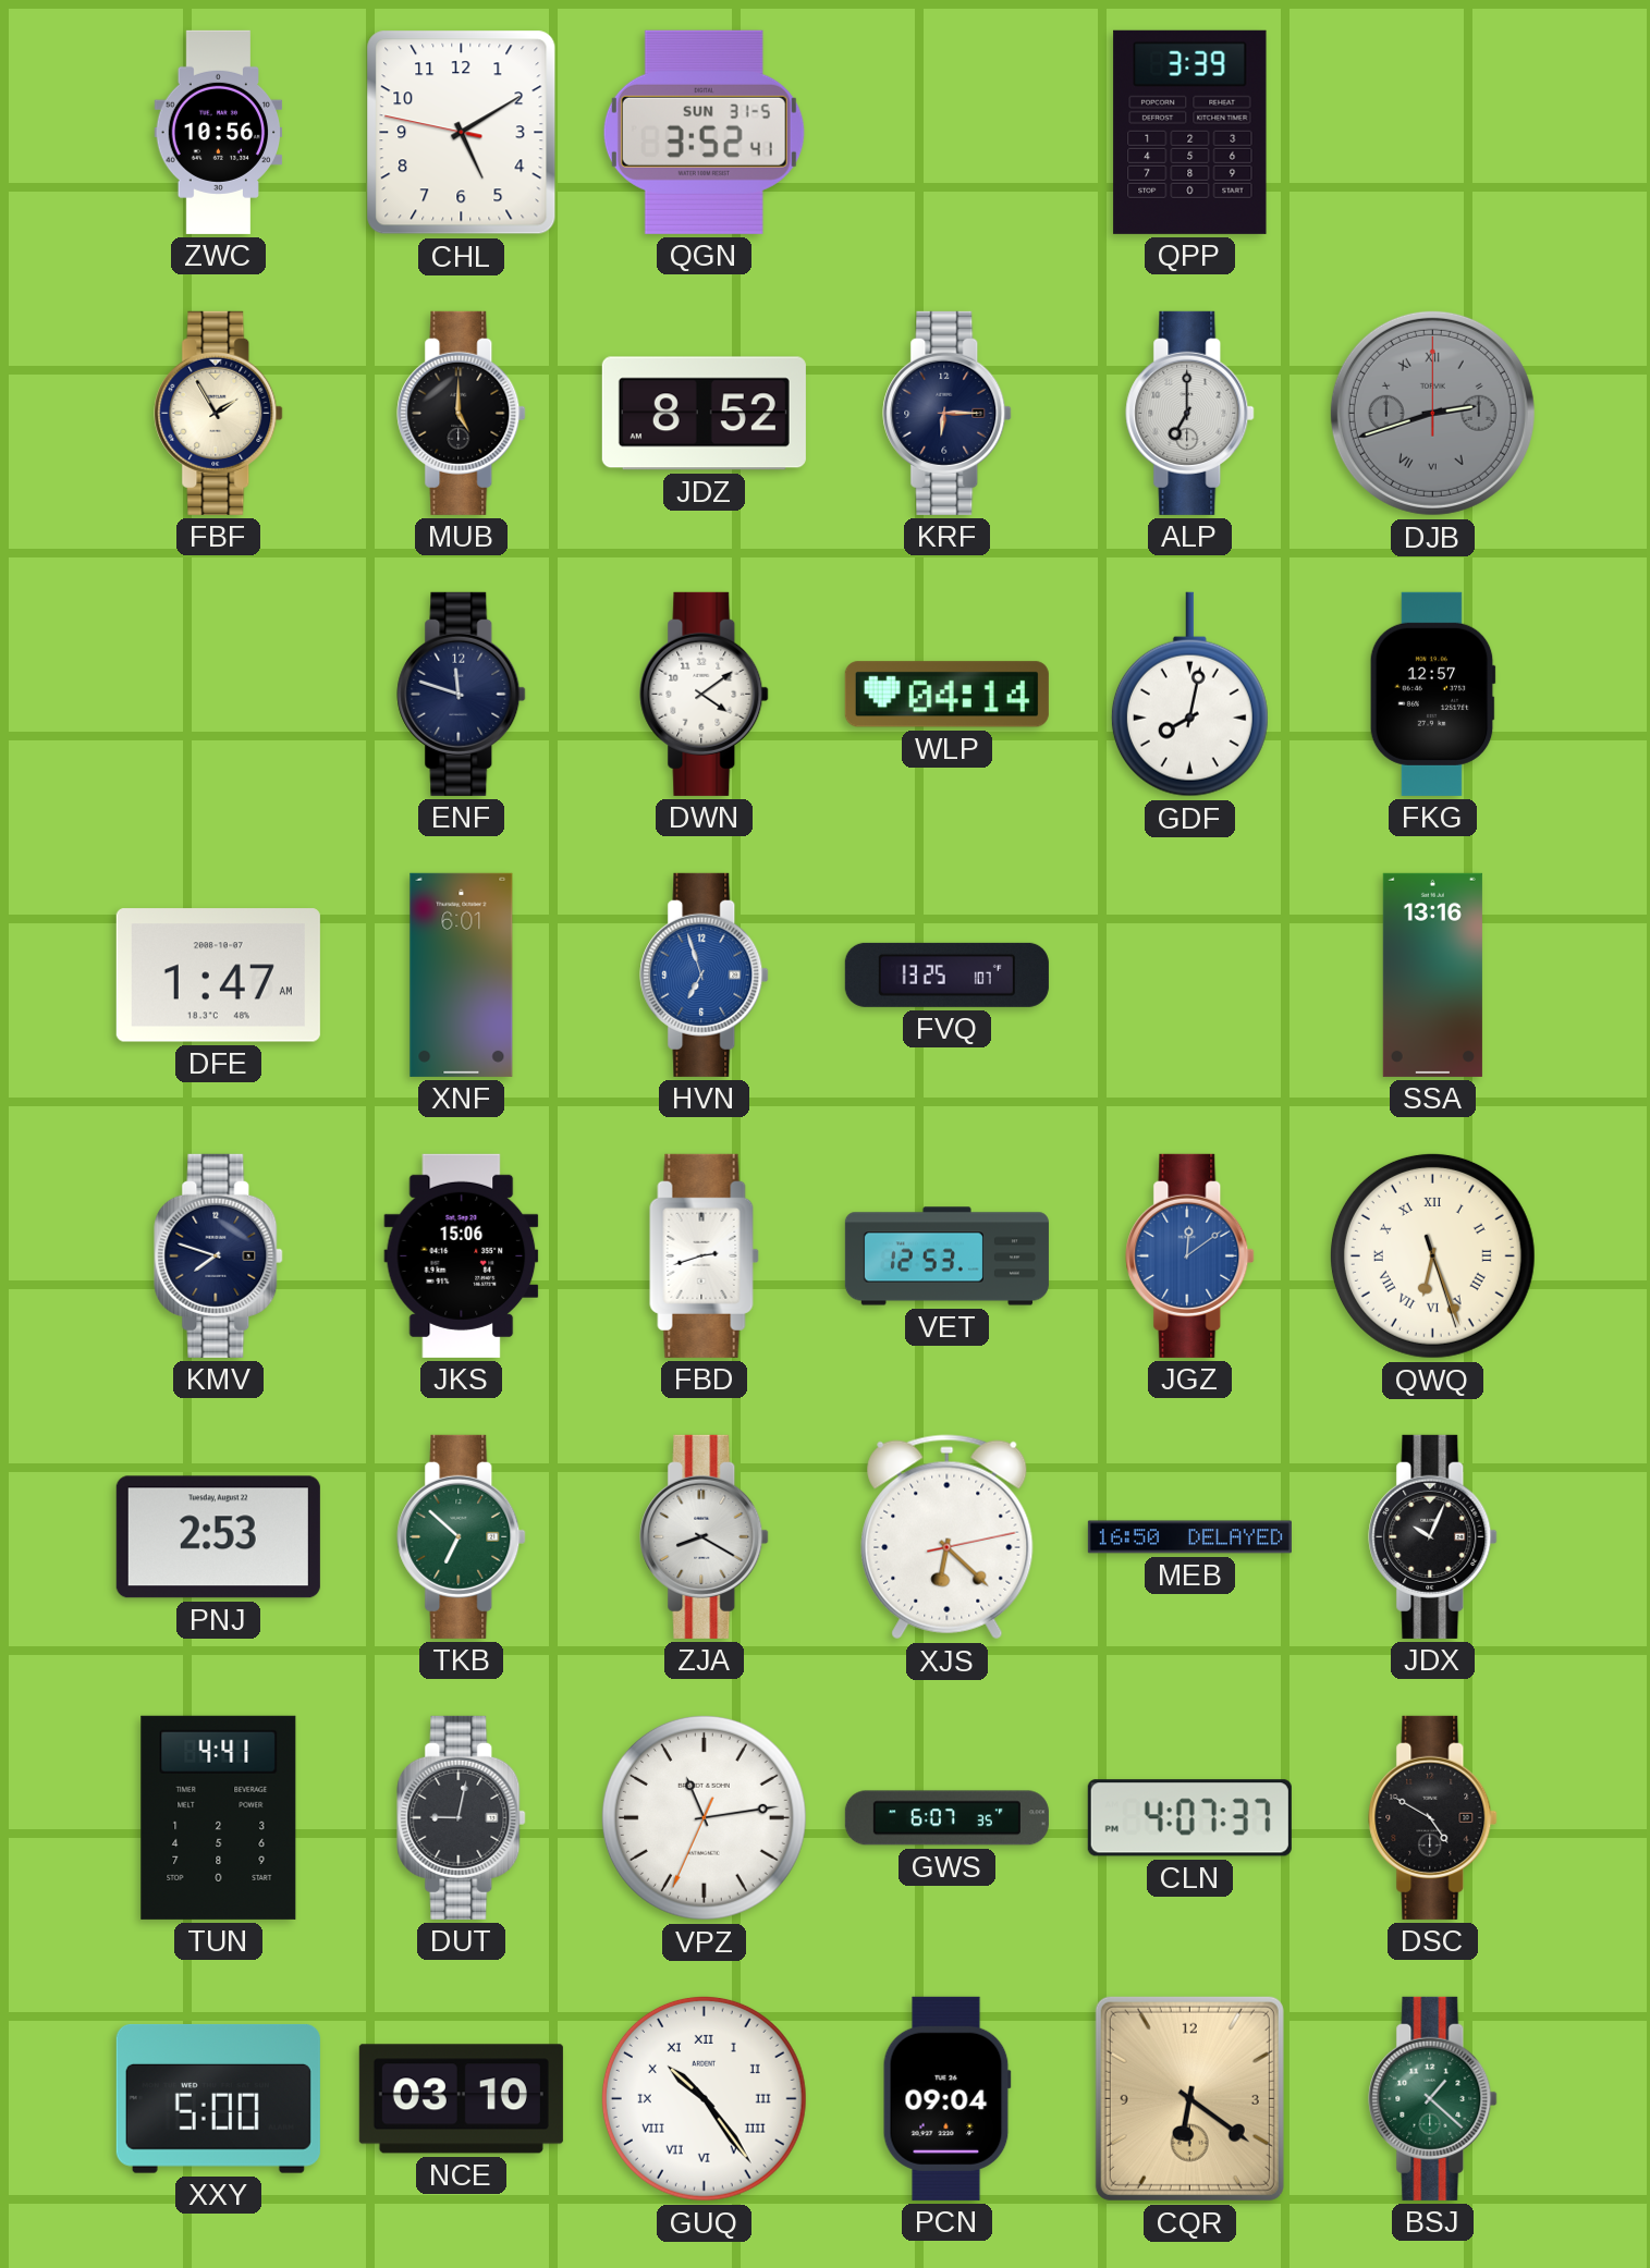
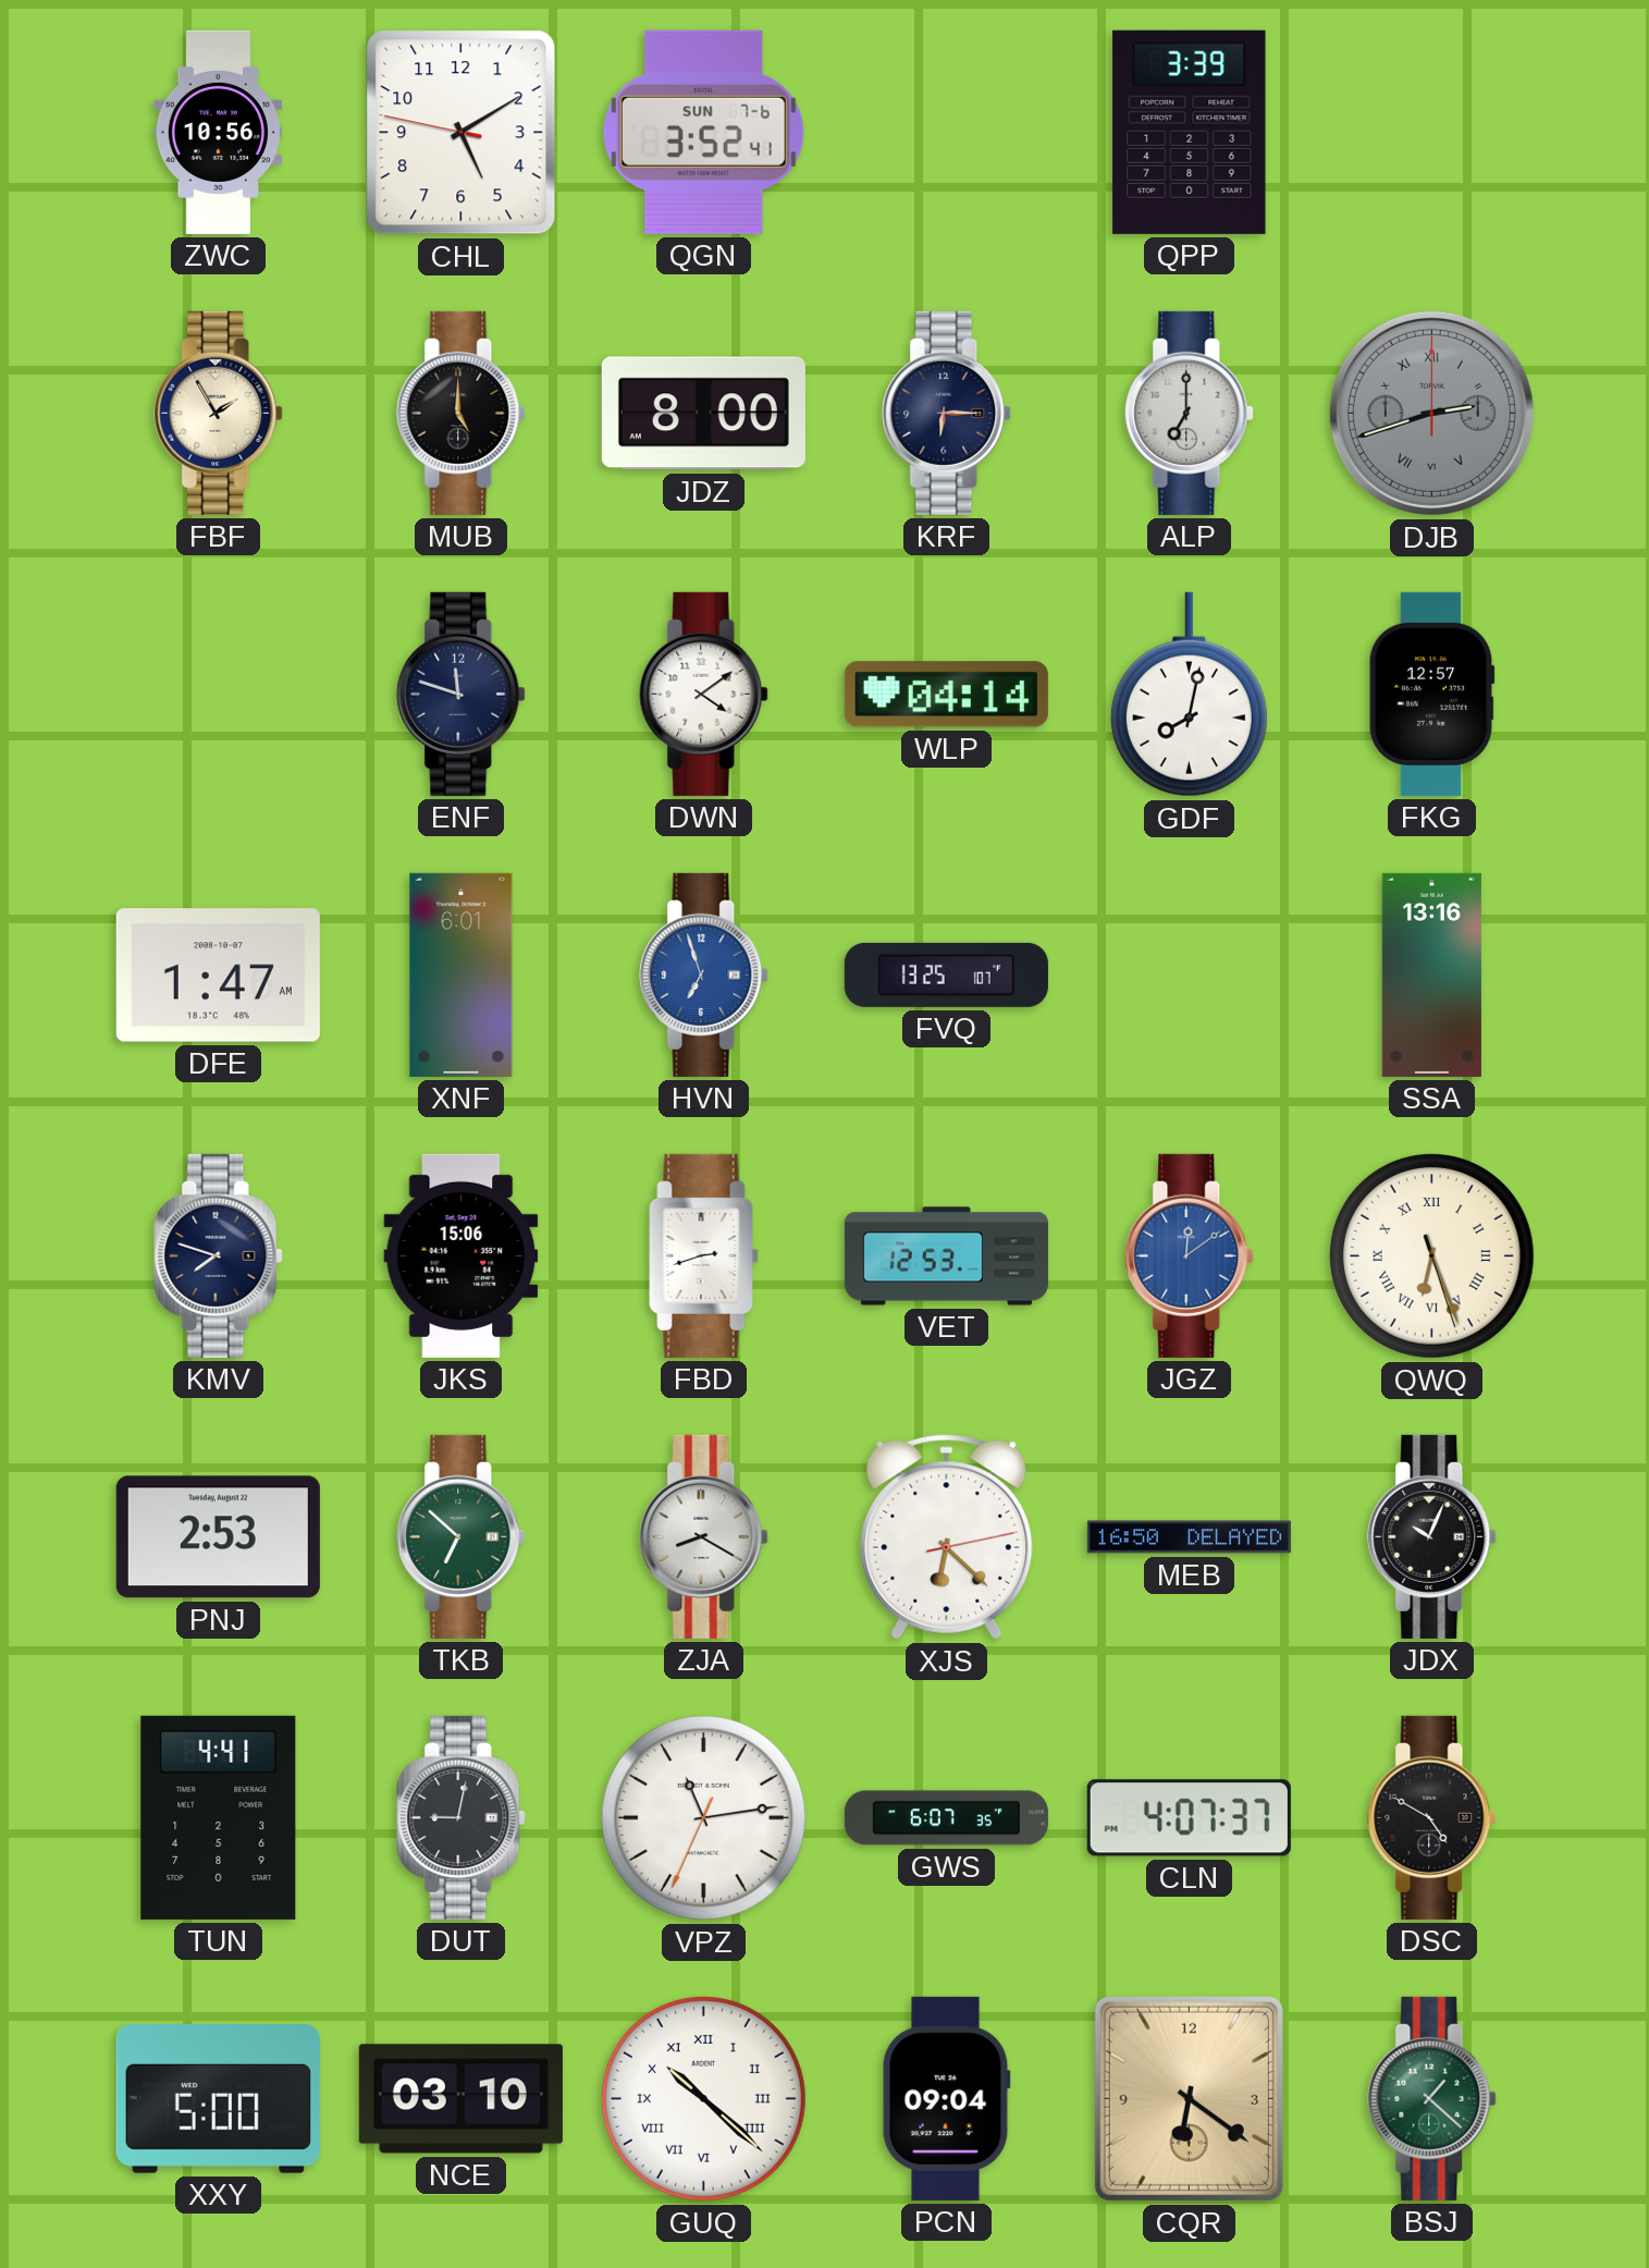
QGN date: SUN 31-5 -> SUN 7-6 (703, 132)
JDZ: 8:52 -> 8:00 (703, 414)
GUQ: 10:24 -> 10:22 (703, 2098)
